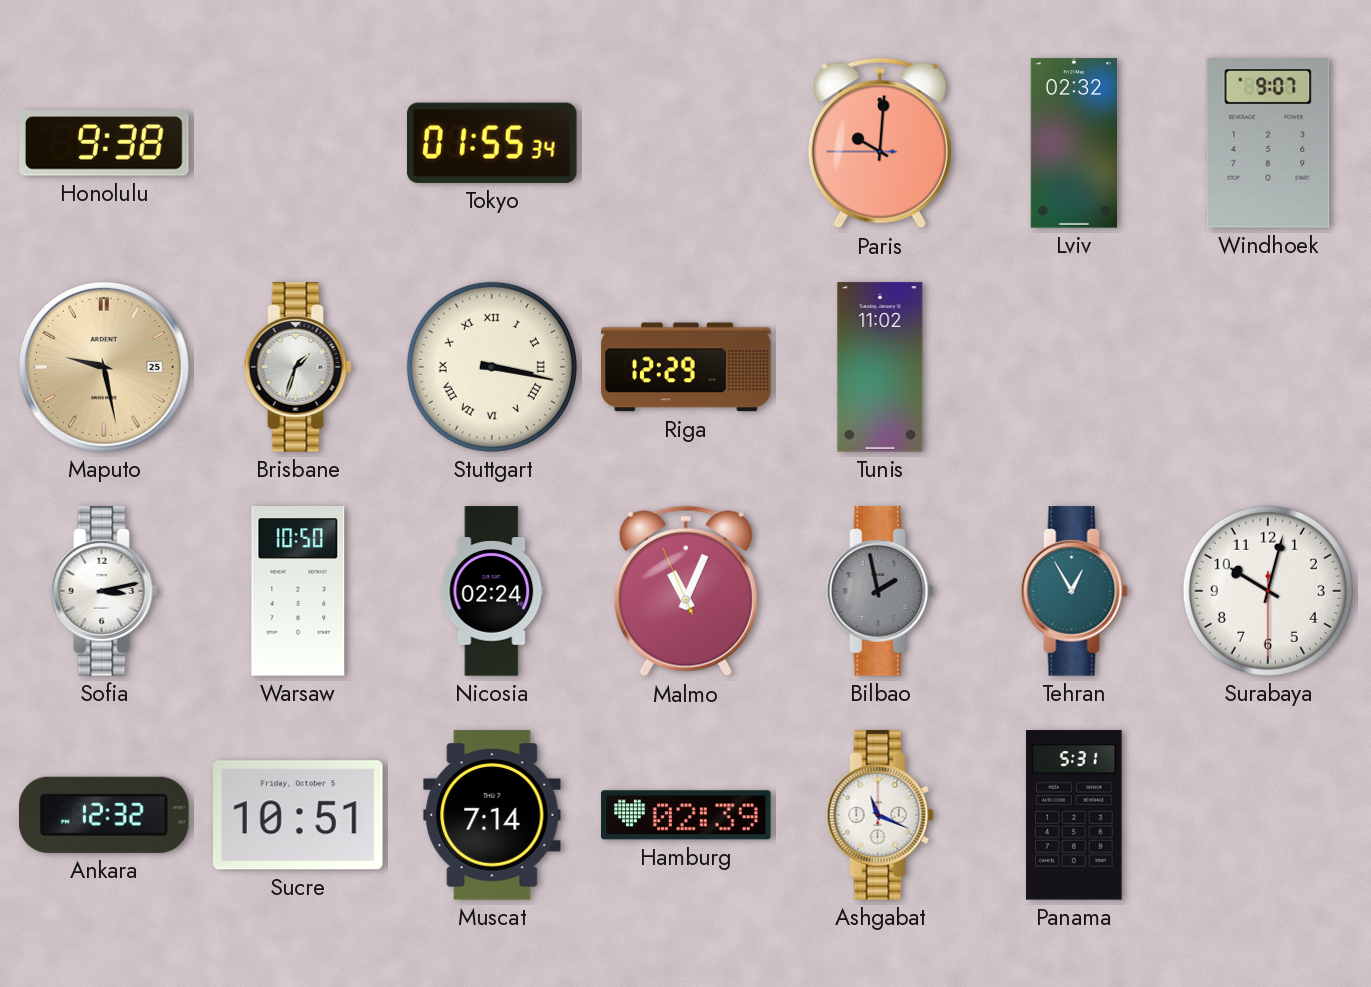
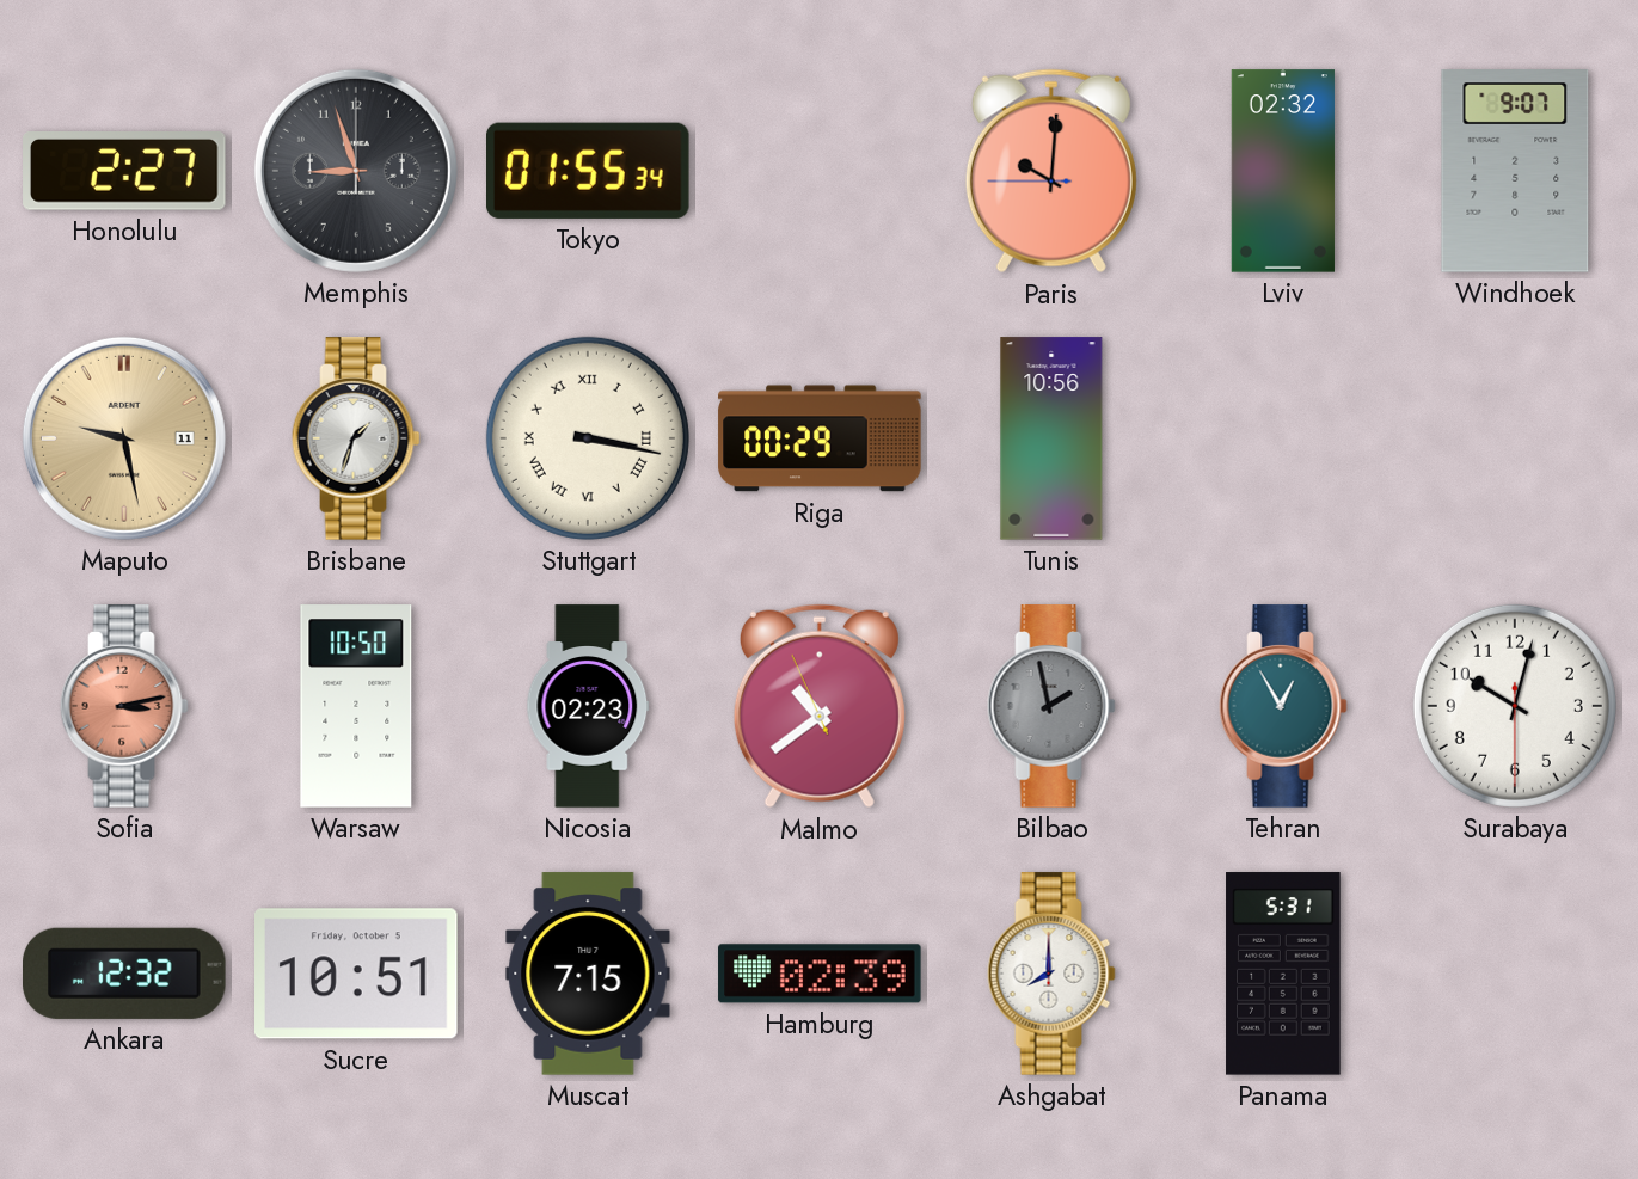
Honolulu: 9:38 -> 2:27 (124, 172)
Memphis: none -> 8:57 (356, 171)
Maputo date: 25 -> 11 (124, 438)
Riga: 12:29 -> 00:29 (820, 438)
Tunis: 11:02 -> 10:56 (1051, 438)
Sofia dial: white -> salmon (124, 706)
Nicosia: 02:24 -> 02:23 (588, 706)
Malmo: 11:03 -> 10:38 (820, 706)
Muscat: 7:14 -> 7:15 (588, 974)
Ashgabat: 11:19 -> 8:00 (1051, 974)
